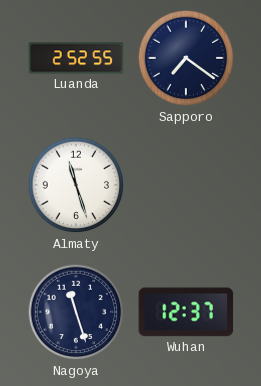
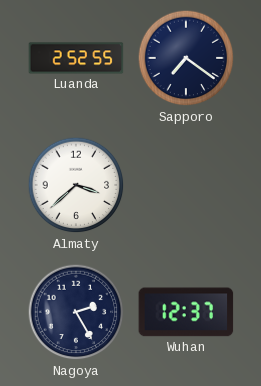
Almaty: 11:27 -> 3:38 (76, 185)
Nagoya: 11:27 -> 2:25 (76, 312)
